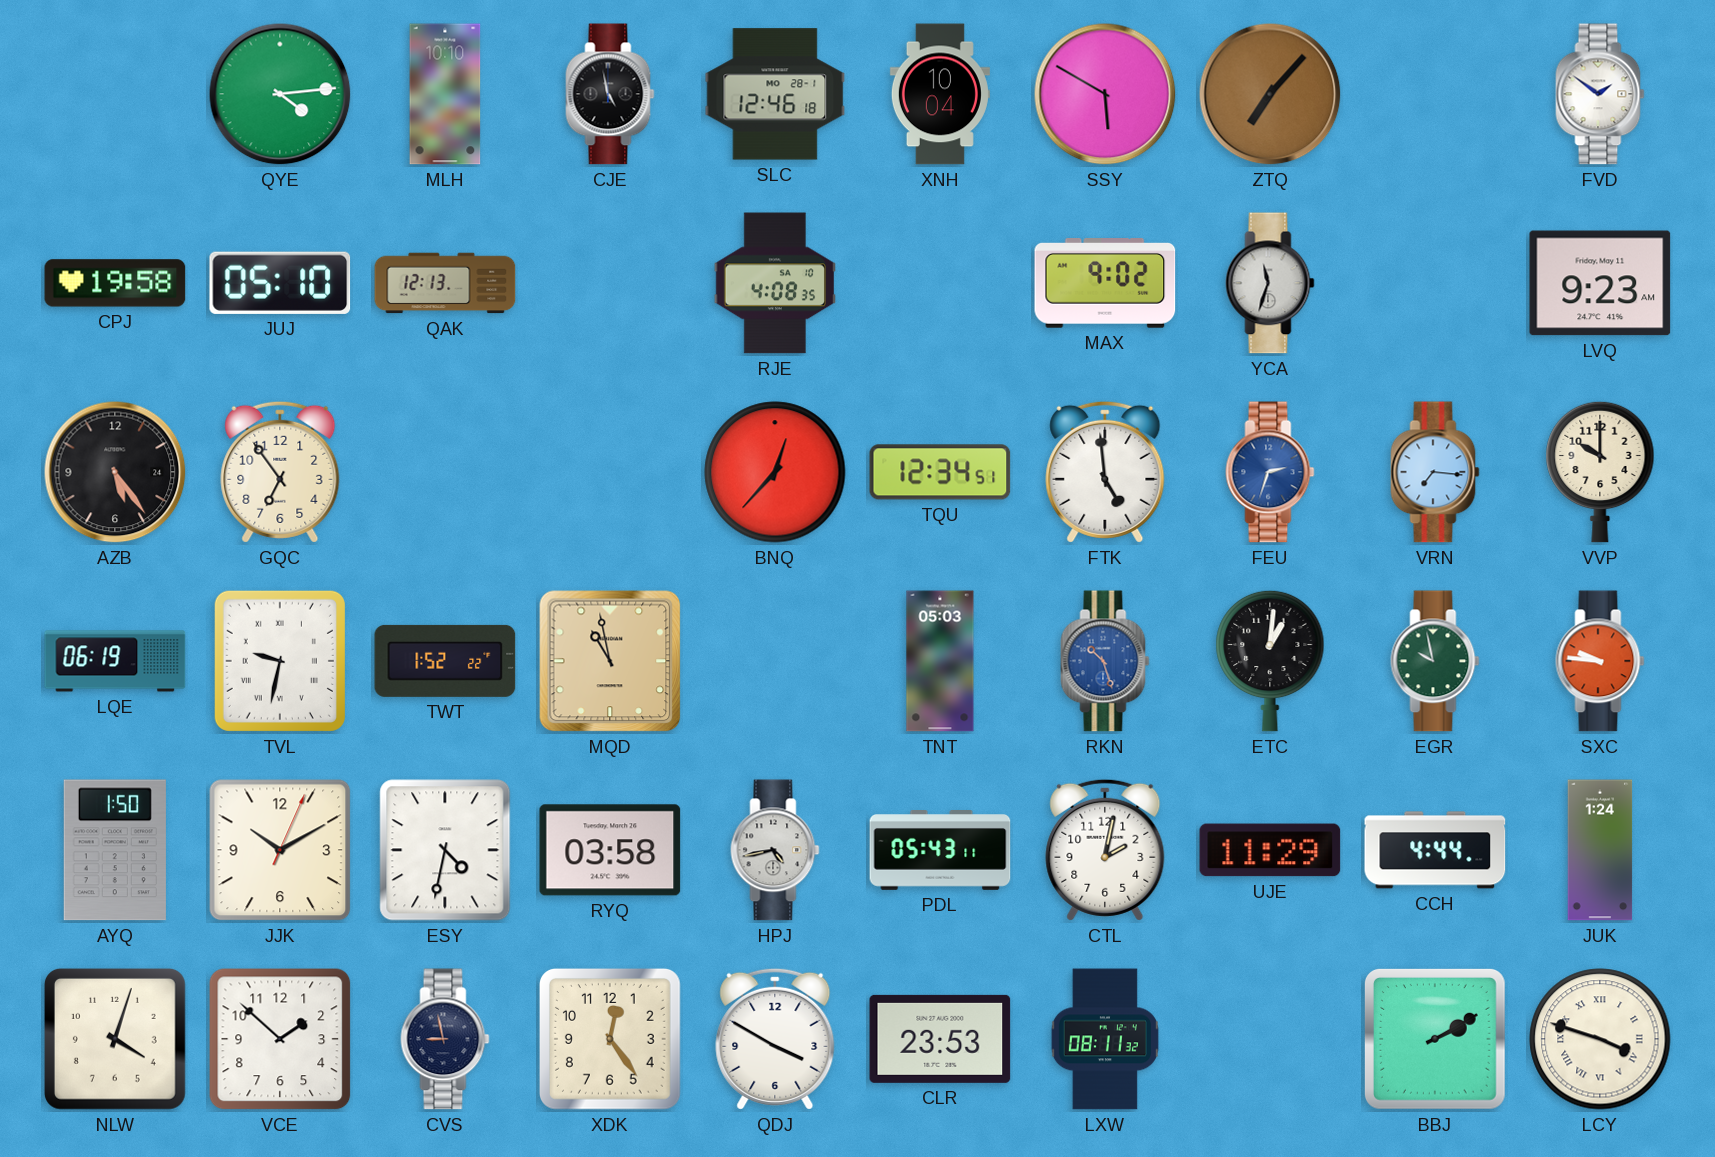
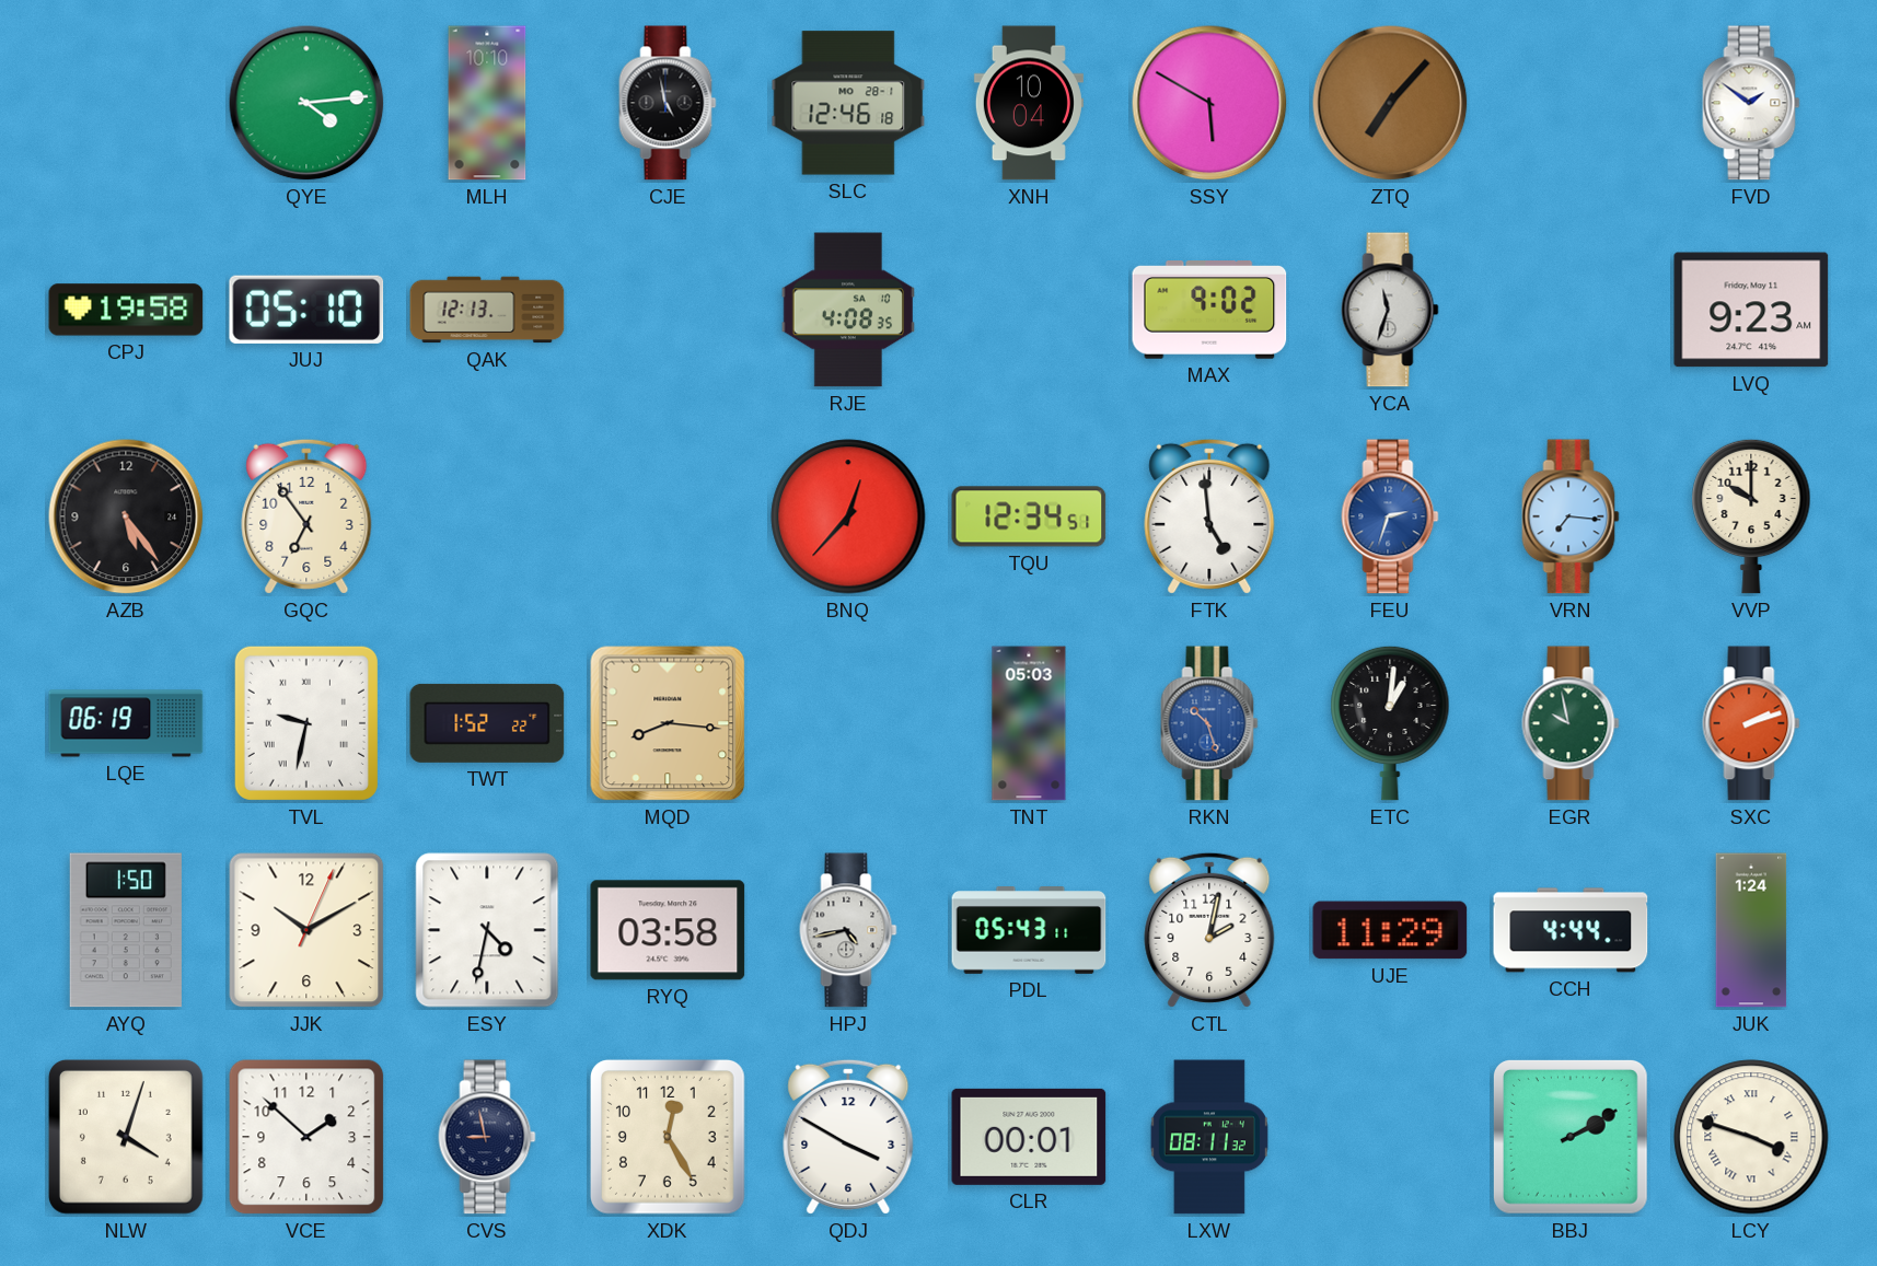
MQD: 10:58 -> 8:16 (668, 723)
SXC: 9:46 -> 2:12 (1751, 723)
XDK: 12:24 -> 12:25 (668, 1137)
CLR: 23:53 -> 00:01 (1029, 1137)
